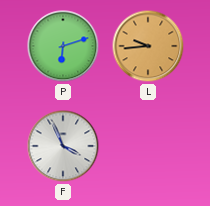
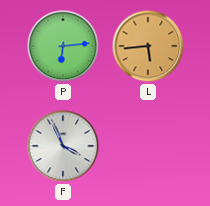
P: 6:12 -> 6:14 (63, 46)
L: 9:44 -> 5:44 (148, 46)
